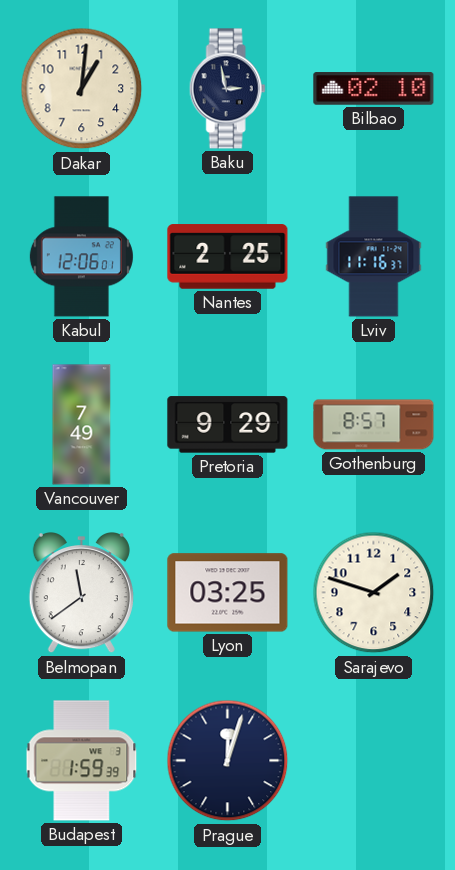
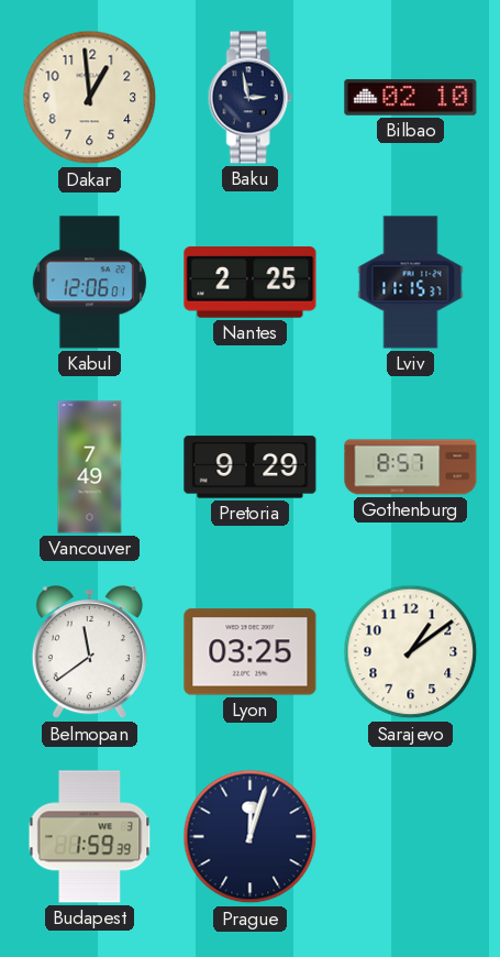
Dakar: 1:01 -> 12:59 (90, 98)
Lviv: 11:16 -> 11:15 (411, 283)
Sarajevo: 1:48 -> 1:09 (411, 652)
